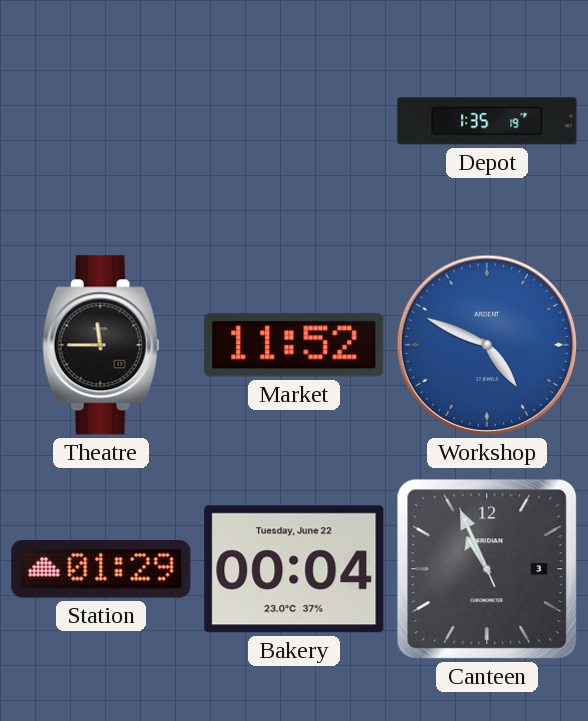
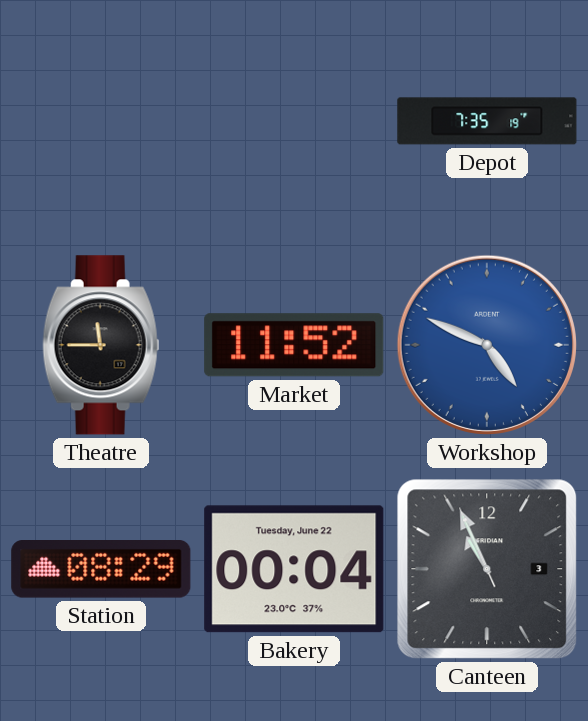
Depot: 1:35 -> 7:35 (487, 121)
Station: 01:29 -> 08:29 (101, 570)
